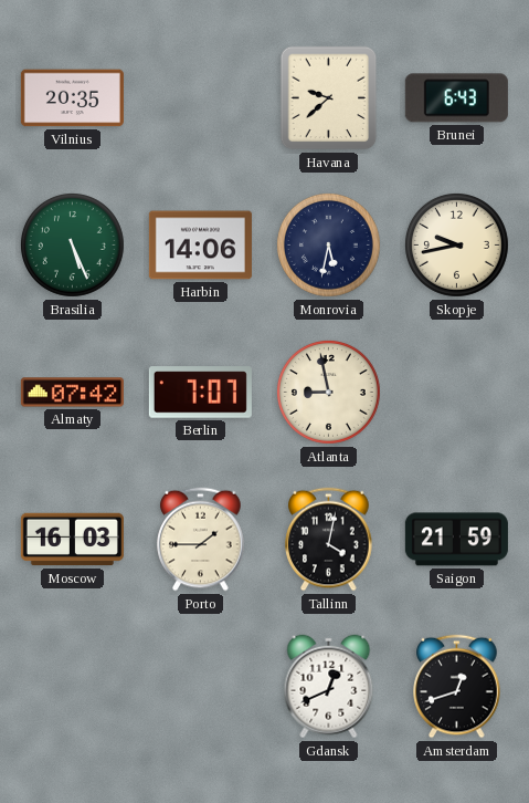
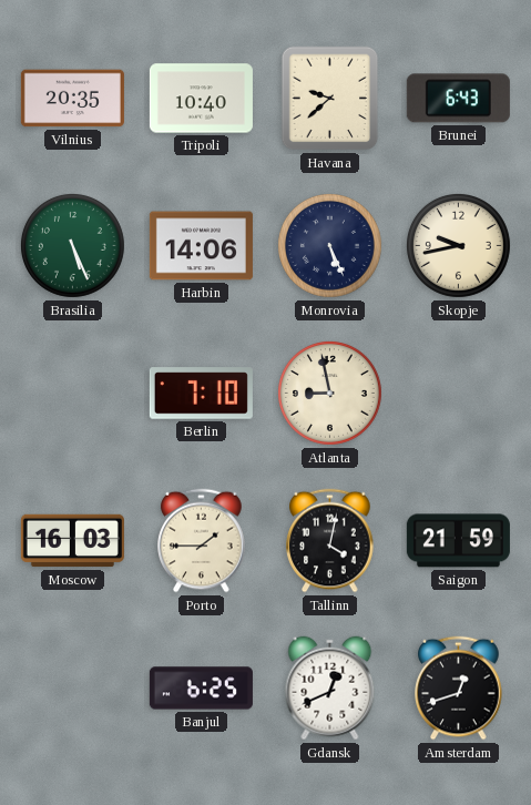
Tripoli: none -> 10:40 (201, 99)
Monrovia: 5:32 -> 5:26 (329, 245)
Almaty: 07:42 -> none (72, 393)
Berlin: 7:07 -> 7:10 (201, 394)
Banjul: none -> 6:25 (201, 689)
